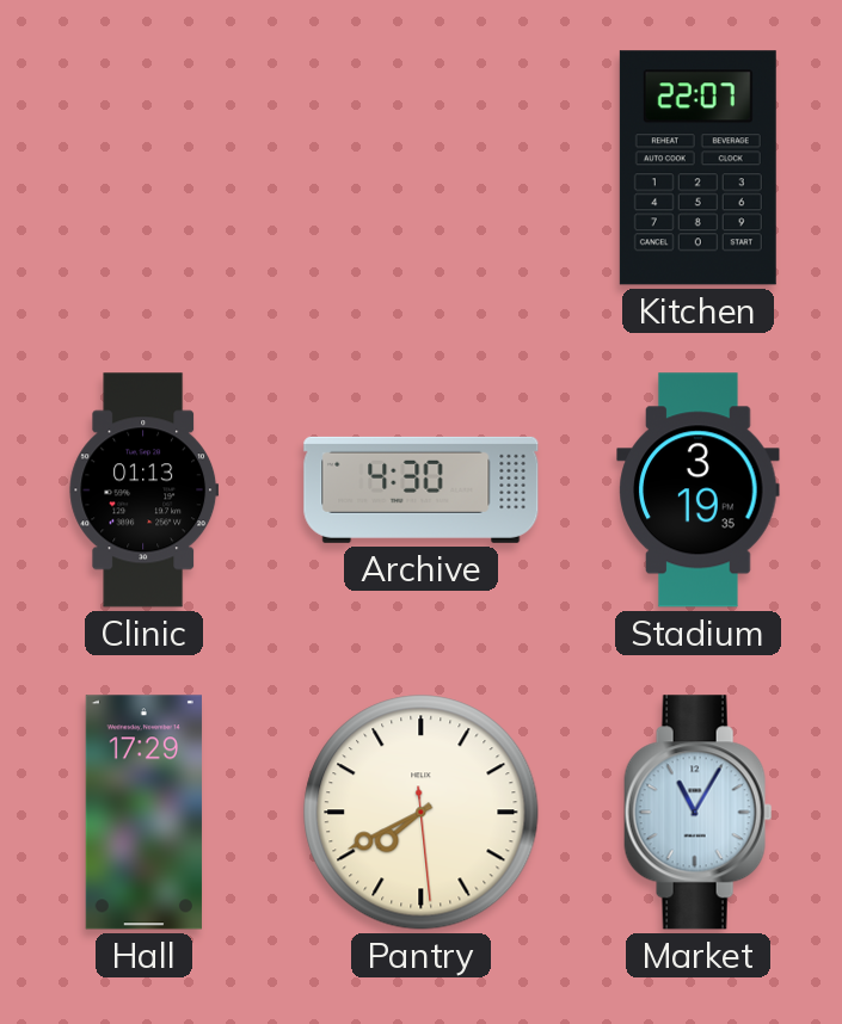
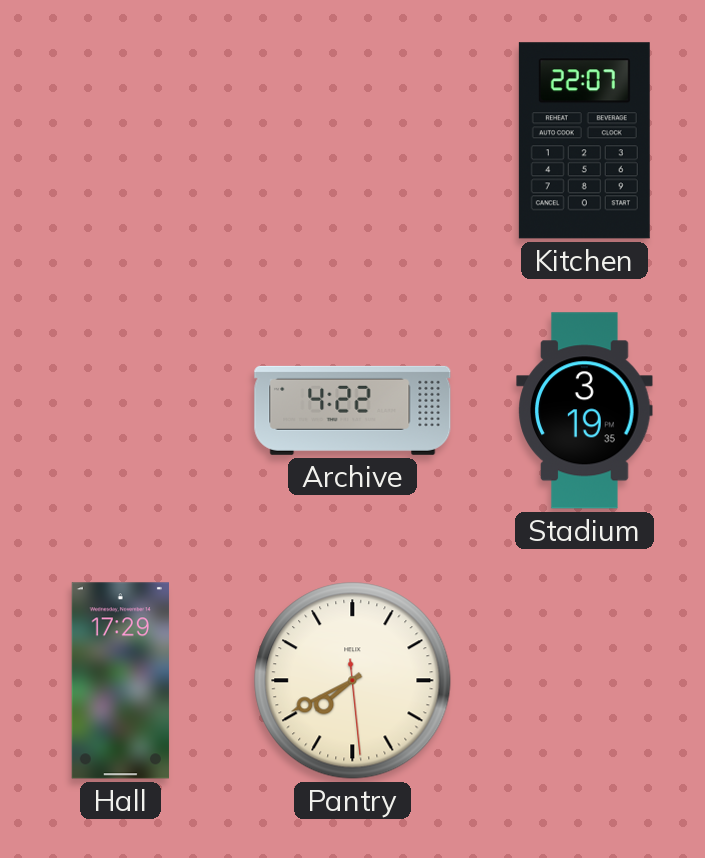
Clinic: 01:13 -> none (145, 491)
Archive: 4:30 -> 4:22 (353, 410)
Market: 11:05 -> none (699, 813)
